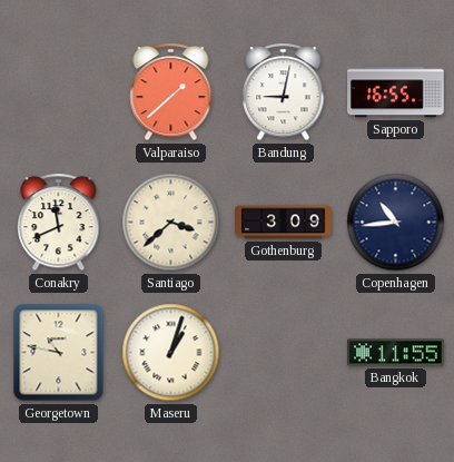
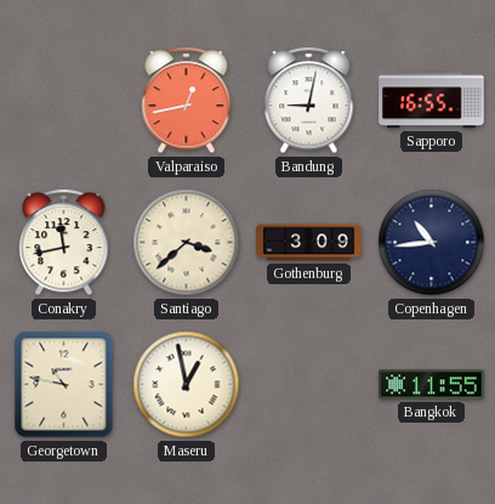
Valparaiso: 1:38 -> 12:43 (187, 101)
Conakry: 11:41 -> 11:43 (64, 243)
Maseru: 1:03 -> 12:58 (187, 385)
